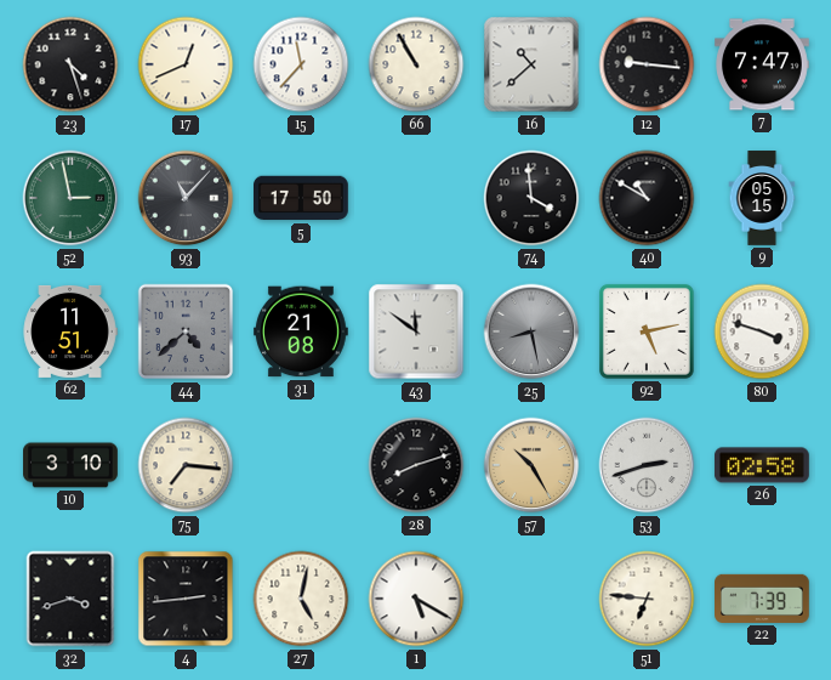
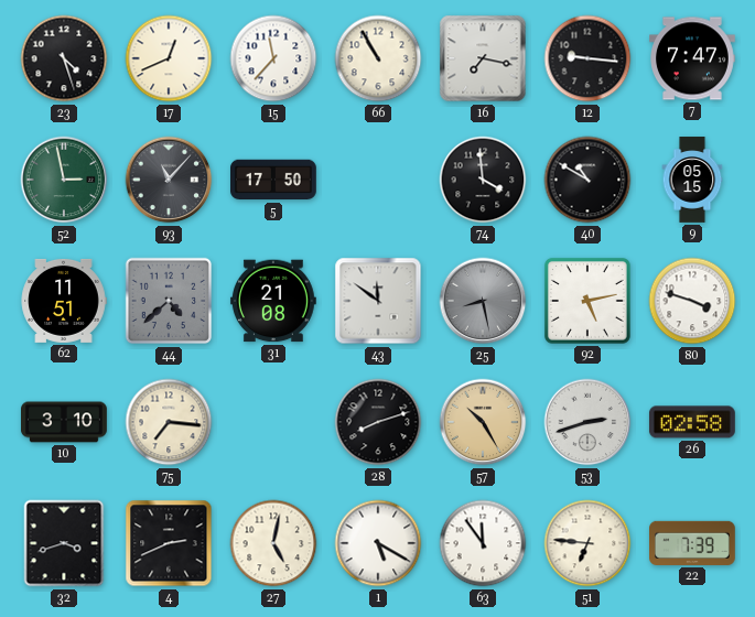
16: 10:38 -> 7:17 (483, 58)
4: 2:44 -> 2:41 (169, 543)
63: none -> 11:54 (483, 543)
